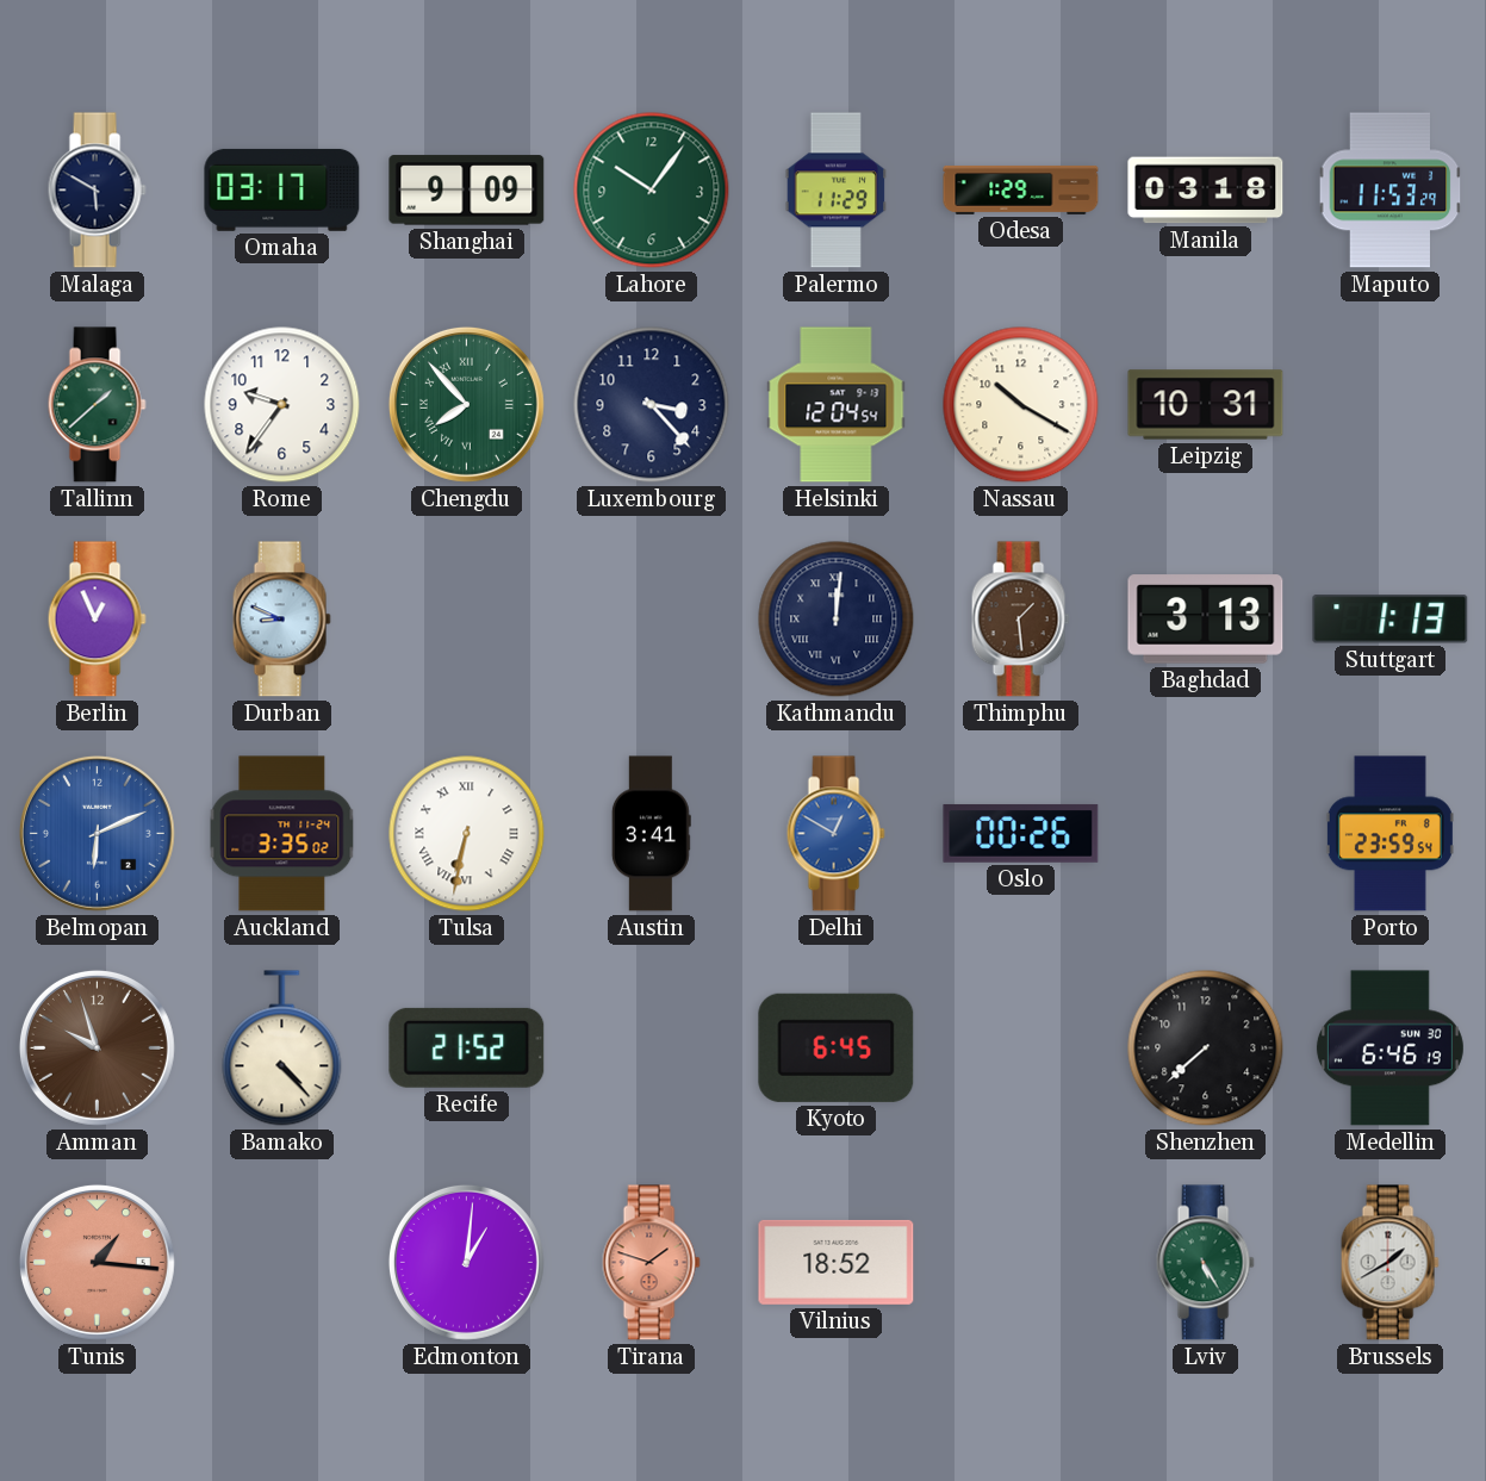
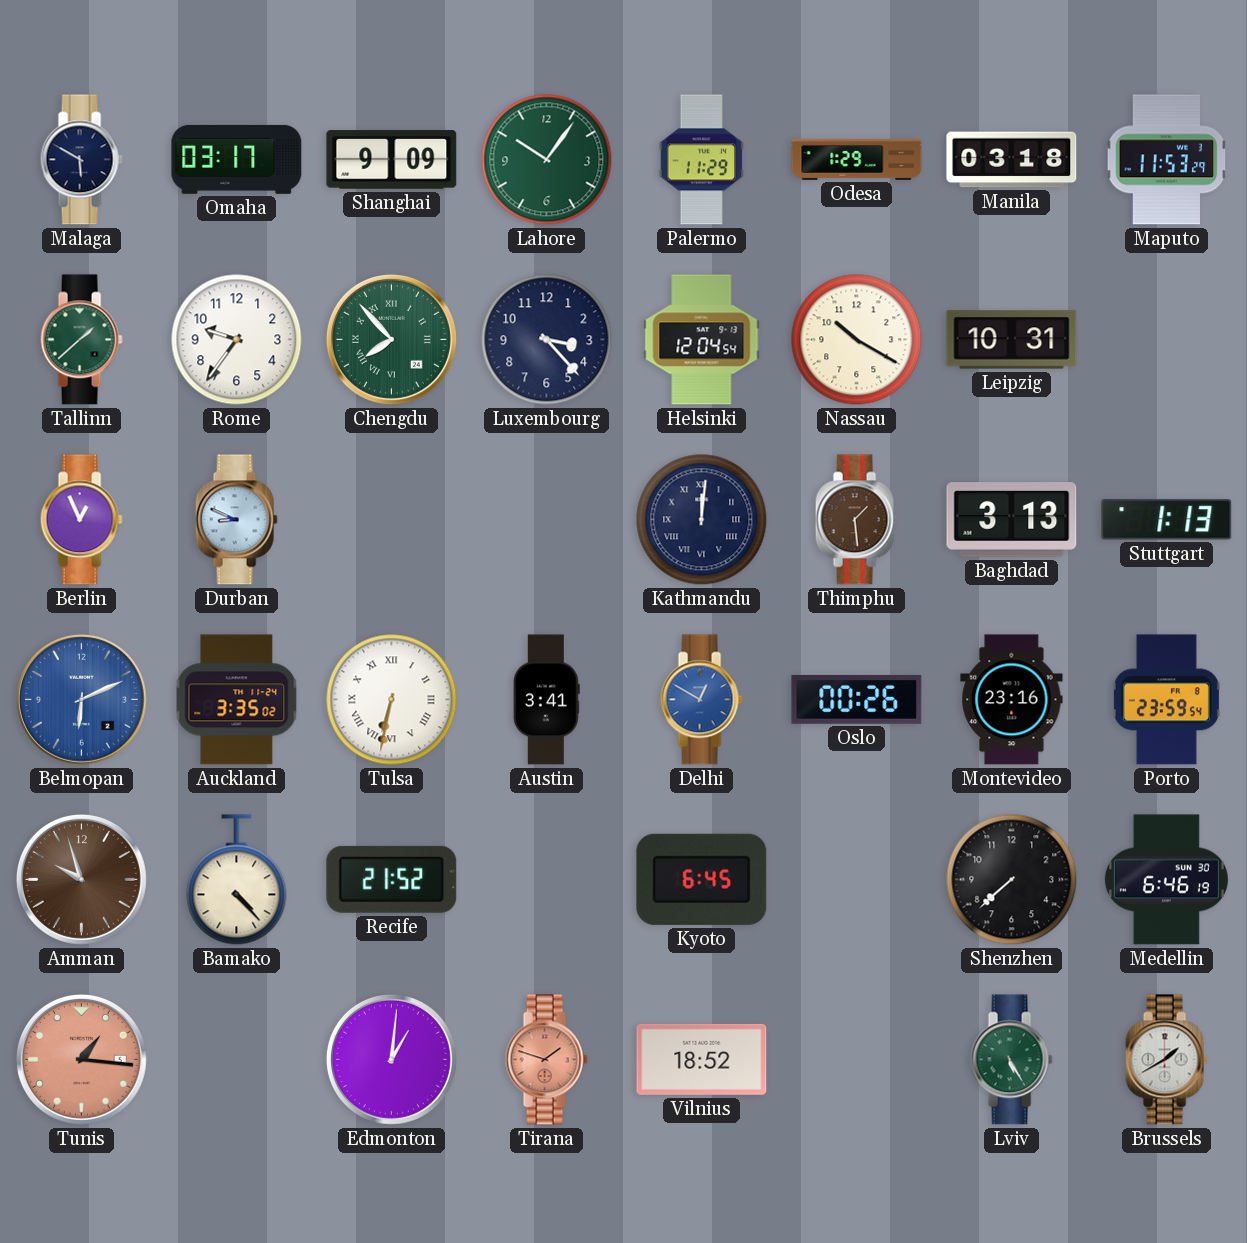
Montevideo: none -> 23:16 (1012, 700)
